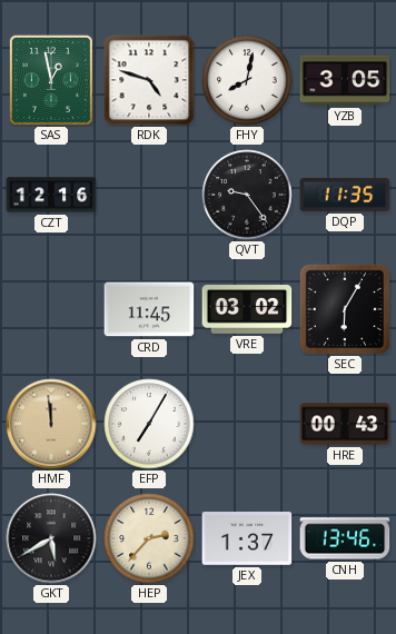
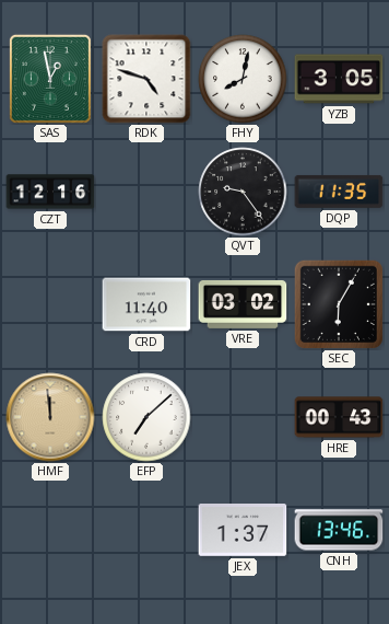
CRD: 11:45 -> 11:40 (146, 304)
EFP: 7:05 -> 7:08 (146, 417)
GKT: 5:40 -> none (51, 538)
HEP: 2:37 -> none (149, 538)
